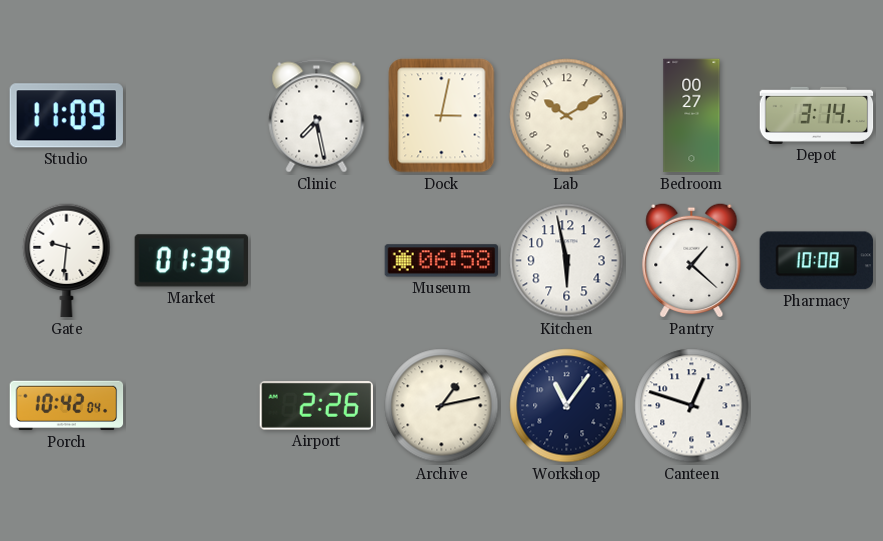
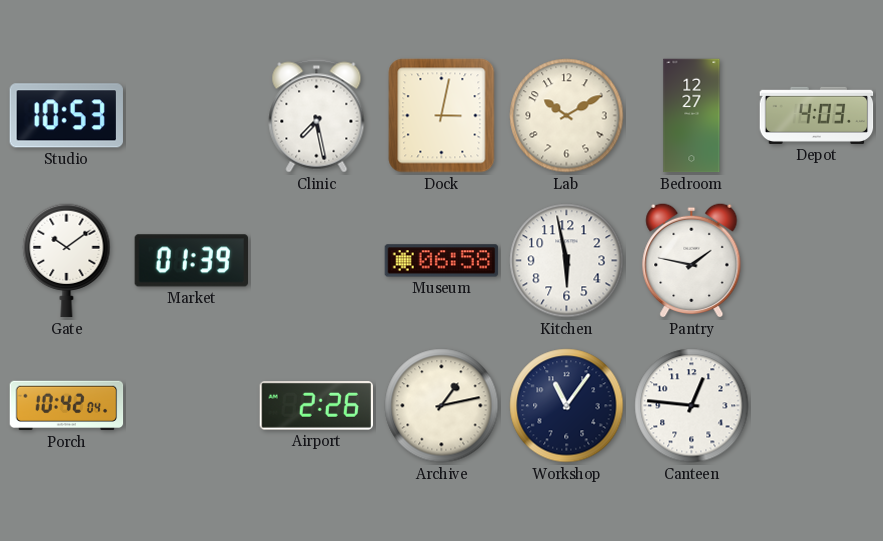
Studio: 11:09 -> 10:53 (66, 116)
Bedroom: 00:27 -> 12:27 (692, 116)
Depot: 3:14 -> 4:03 (817, 115)
Gate: 9:31 -> 10:09 (67, 261)
Pantry: 1:22 -> 1:47 (692, 260)
Pharmacy: 10:08 -> none (816, 261)
Canteen: 12:48 -> 12:46 (692, 406)
